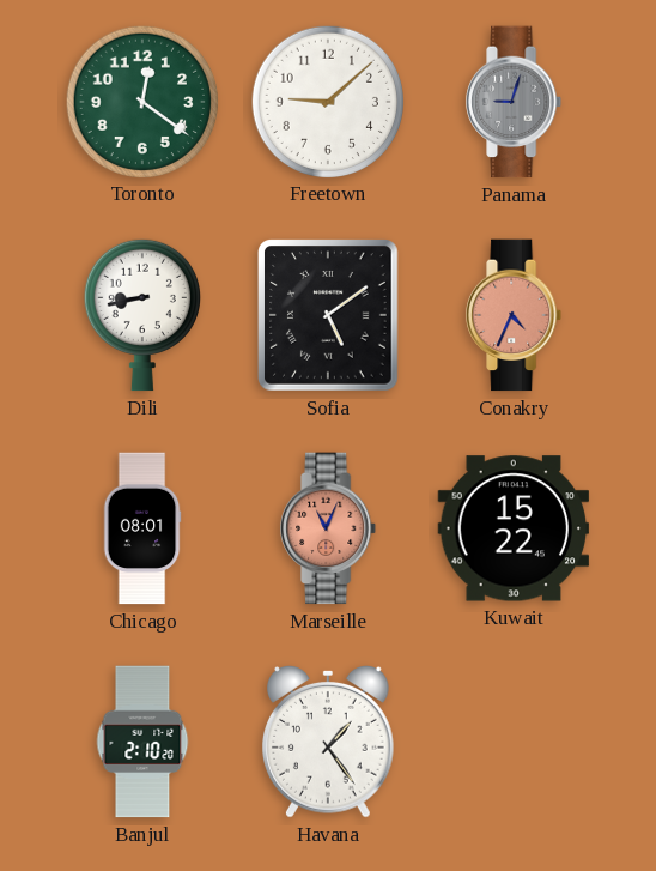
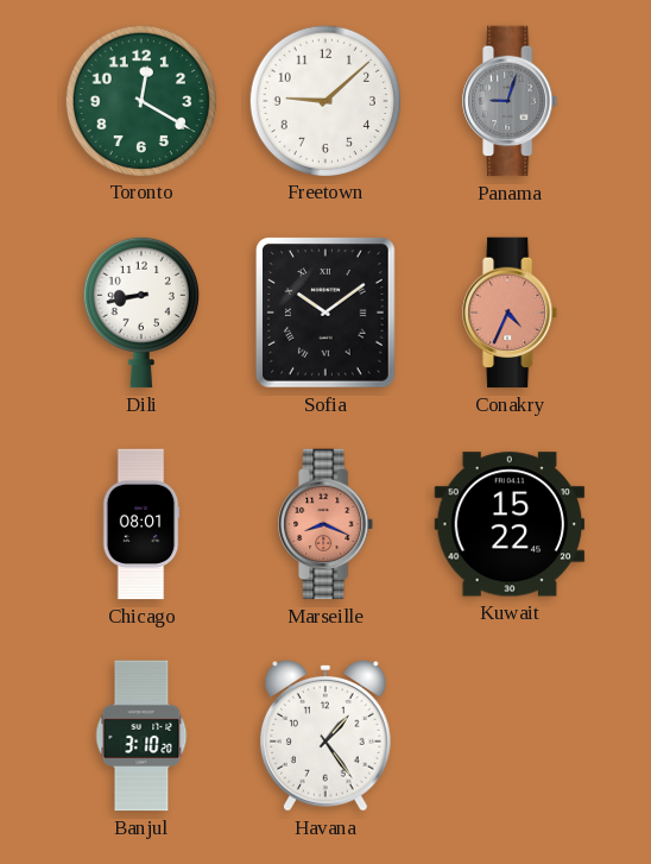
Toronto: 12:21 -> 12:20 (140, 100)
Sofia: 5:09 -> 10:09 (327, 313)
Marseille: 11:04 -> 8:19 (327, 524)
Banjul: 2:10 -> 3:10 (141, 736)
